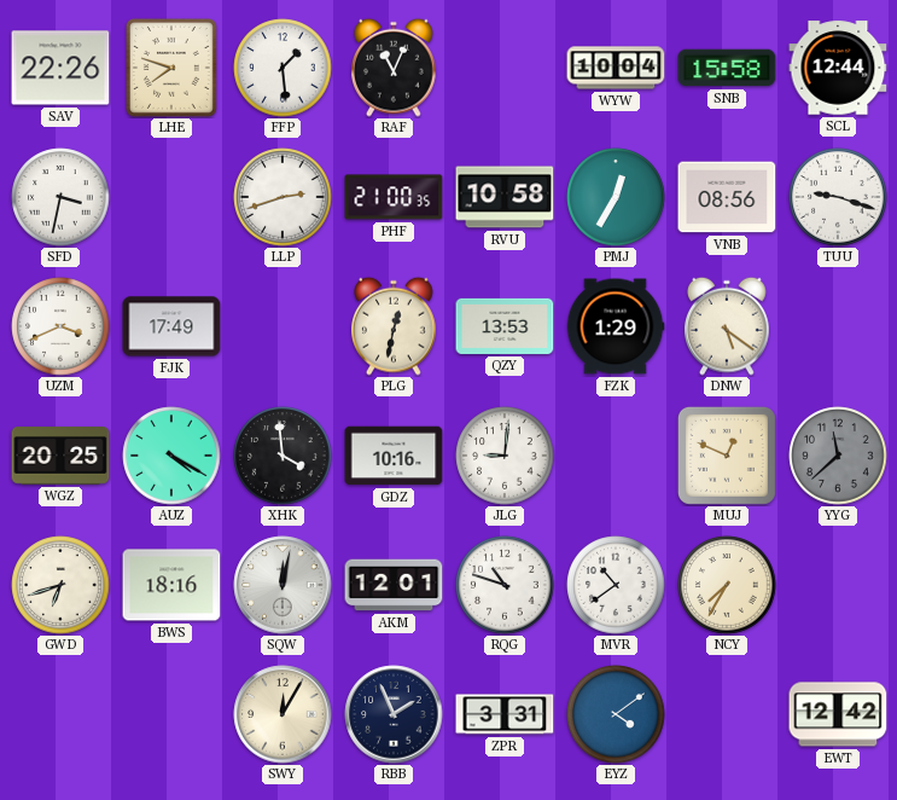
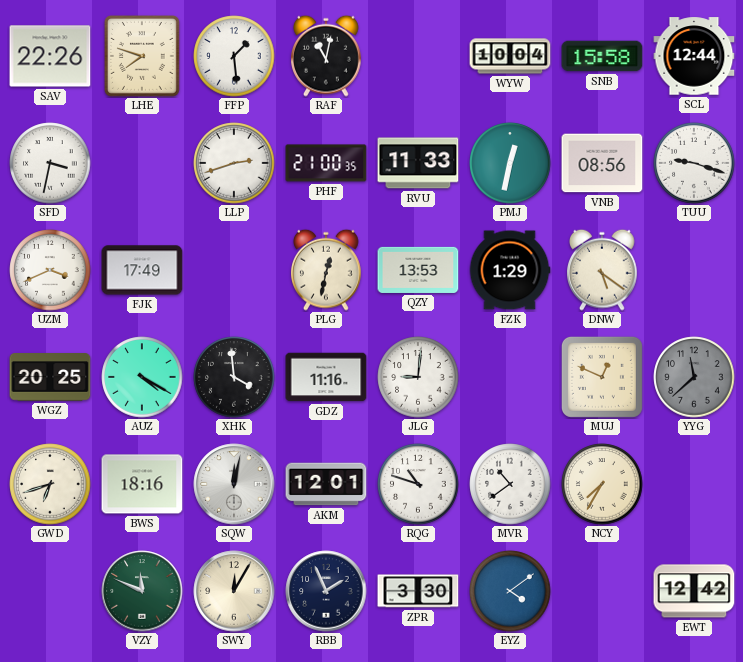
RAF: 11:04 -> 11:02 (327, 56)
RVU: 10:58 -> 11:33 (418, 163)
PMJ: 12:35 -> 12:32 (510, 163)
GDZ: 10:16 -> 11:16 (326, 377)
VZY: none -> 11:49 (142, 591)
ZPR: 3:31 -> 3:30 (418, 591)
